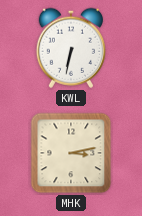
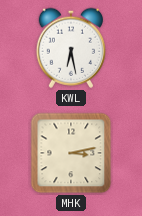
KWL: 6:32 -> 6:28 (70, 48)
